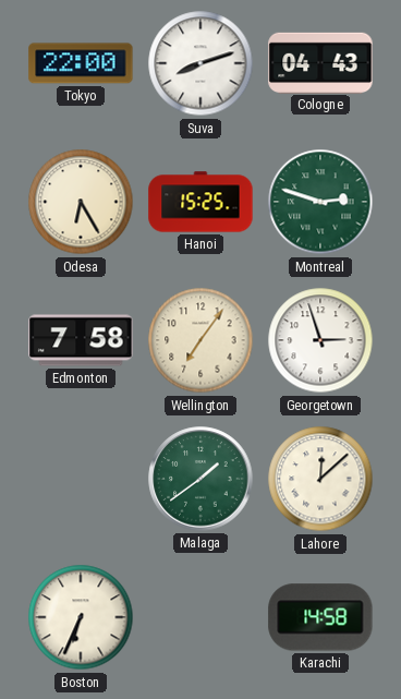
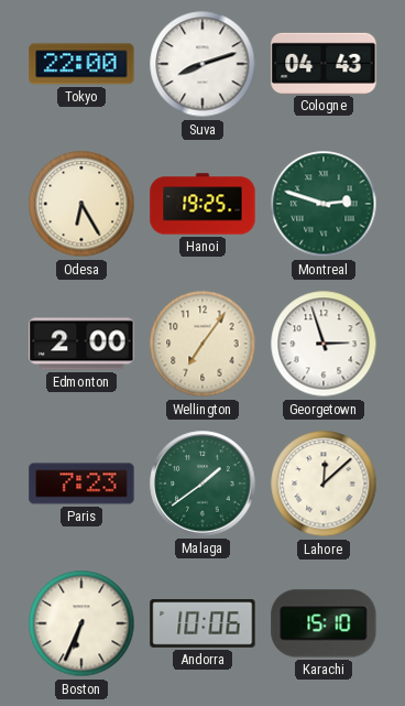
Hanoi: 15:25 -> 19:25 (202, 204)
Edmonton: 7:58 -> 2:00 (81, 344)
Paris: none -> 7:23 (81, 484)
Andorra: none -> 10:06 (202, 623)
Karachi: 14:58 -> 15:10 (324, 623)
